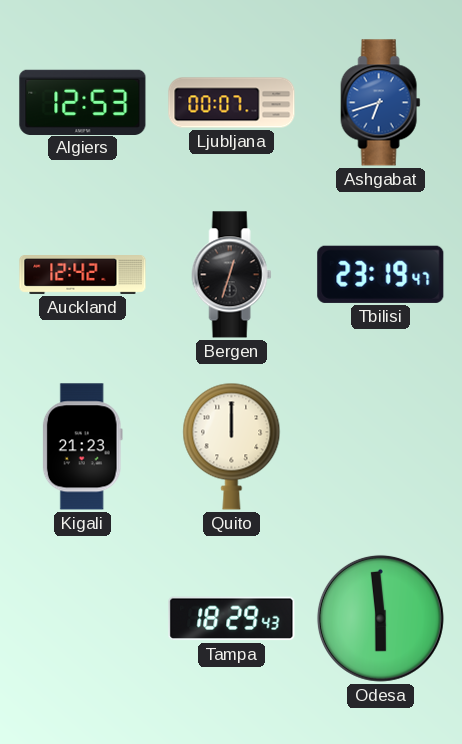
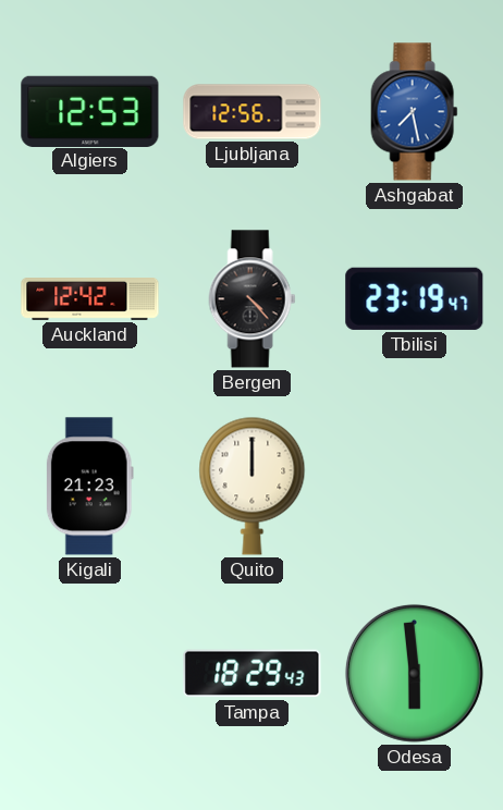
Ljubljana: 00:07 -> 12:56 (253, 112)
Ashgabat: 6:42 -> 7:28 (415, 112)
Bergen: 12:33 -> 4:23 (253, 299)
